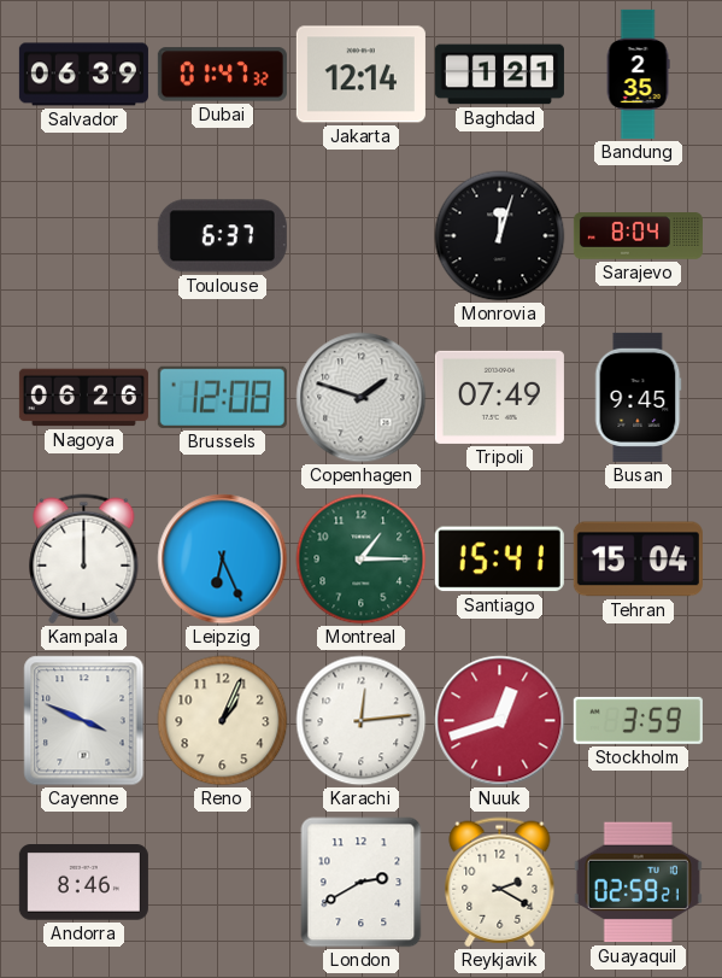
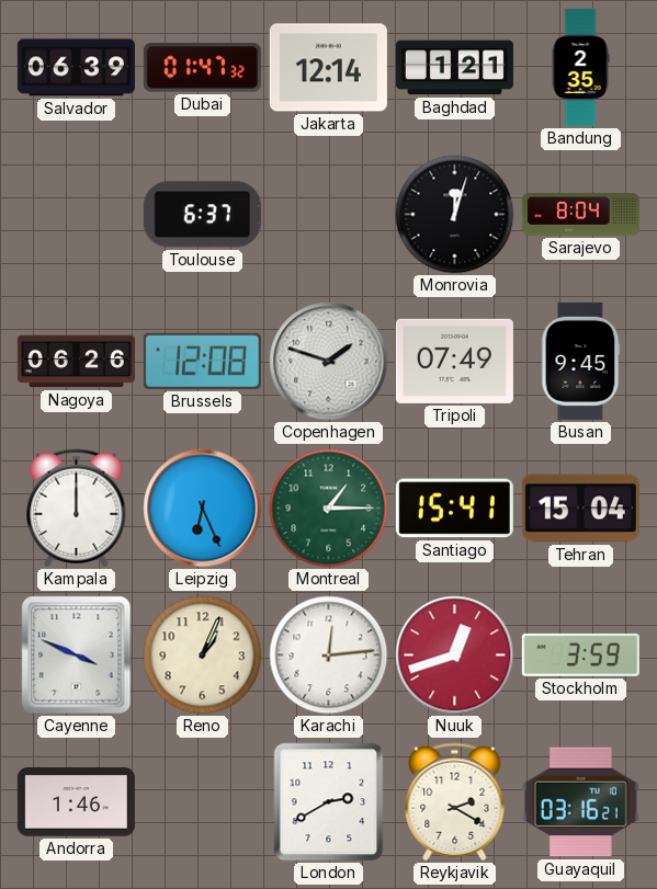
Andorra: 8:46 -> 1:46 (76, 802)
Guayaquil: 02:59 -> 03:16 (580, 802)
